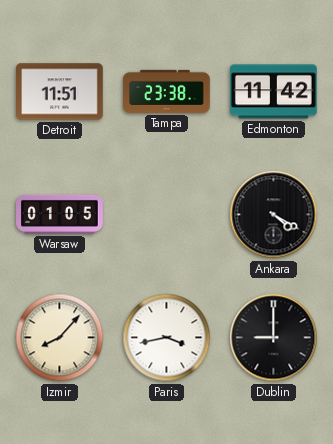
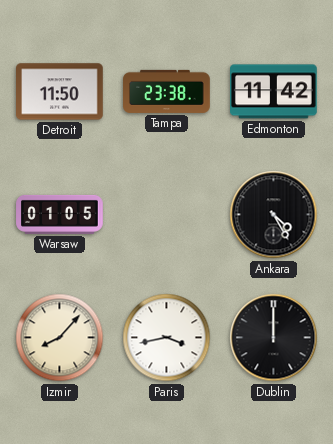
Detroit: 11:51 -> 11:50 (60, 92)
Ankara: 4:20 -> 4:25 (274, 215)
Dublin: 9:00 -> 12:00 (274, 338)
